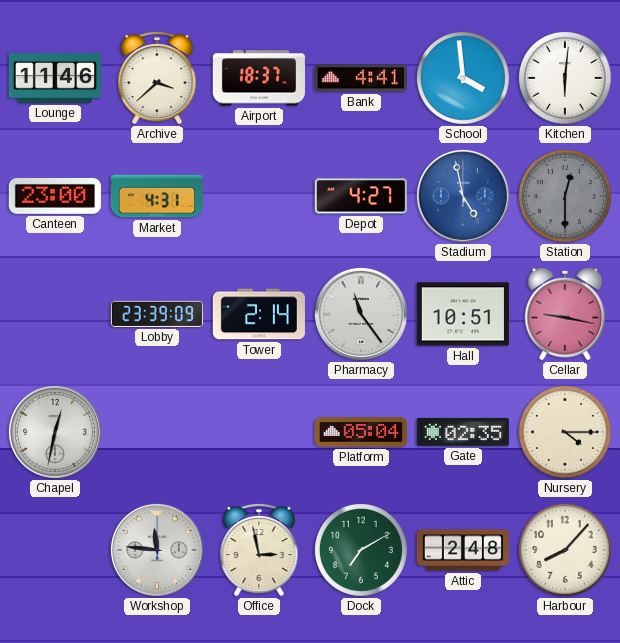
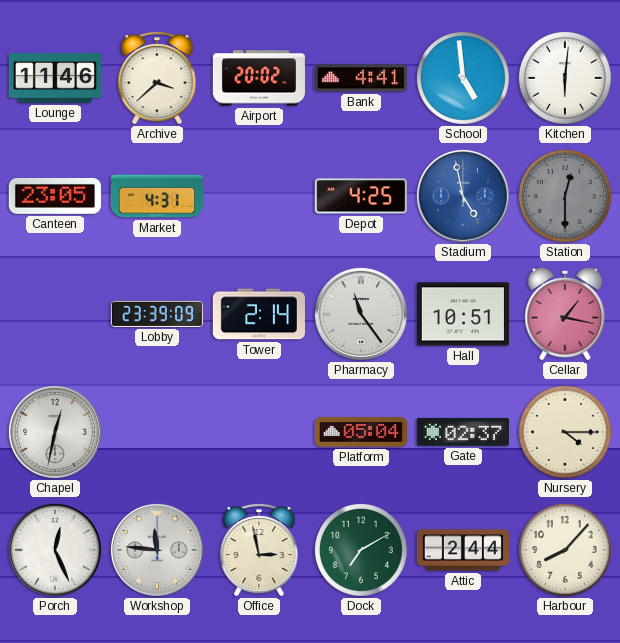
Airport: 18:37 -> 20:02 (259, 78)
School: 3:59 -> 4:59 (463, 78)
Canteen: 23:00 -> 23:05 (55, 196)
Depot: 4:27 -> 4:25 (361, 196)
Cellar: 9:17 -> 1:17 (565, 314)
Gate: 02:35 -> 02:37 (463, 432)
Porch: none -> 12:26 (55, 550)
Attic: 2:48 -> 2:44 (463, 550)
